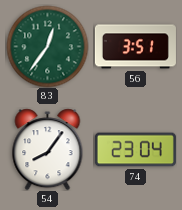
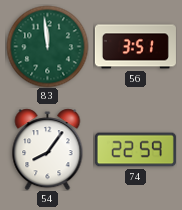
83: 12:36 -> 11:59 (47, 46)
74: 23:04 -> 22:59 (135, 150)
